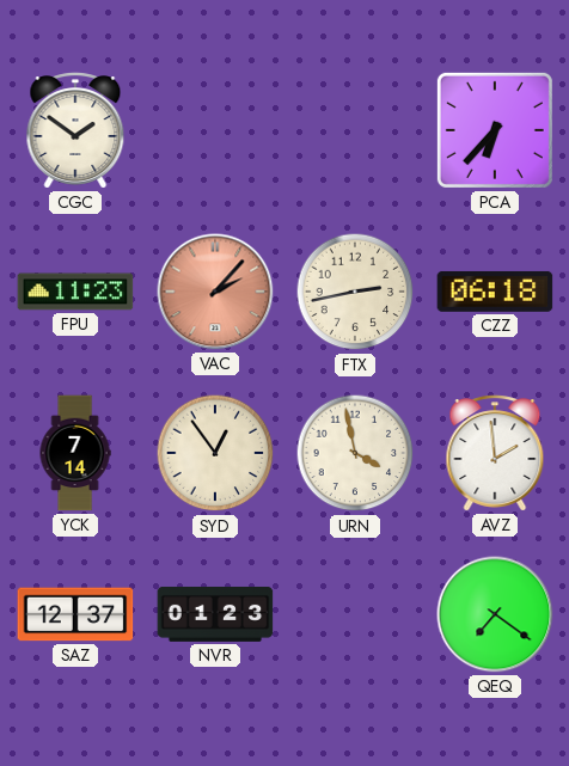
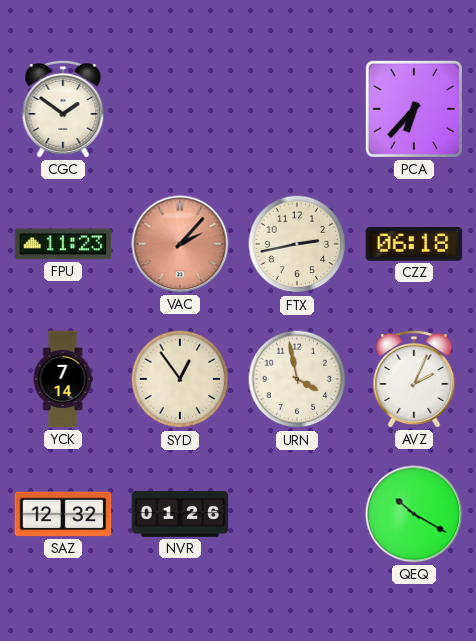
AVZ: 1:59 -> 2:04 (414, 379)
SAZ: 12:37 -> 12:32 (63, 514)
NVR: 01:23 -> 01:26 (180, 514)
QEQ: 7:21 -> 10:20 (414, 514)
